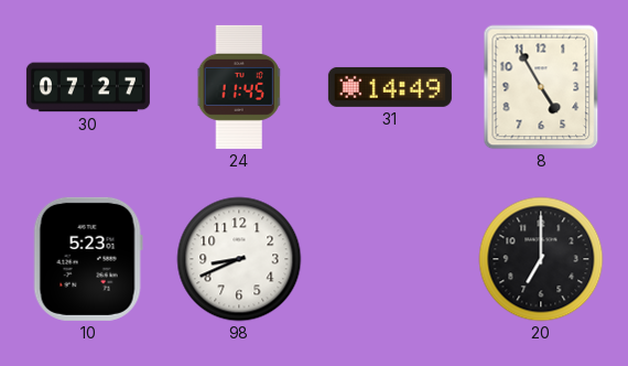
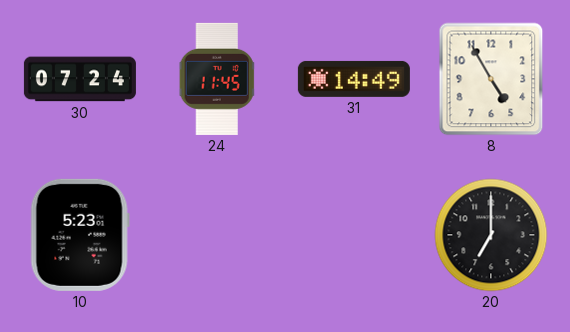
30: 07:27 -> 07:24 (80, 79)
98: 8:41 -> none (239, 259)
